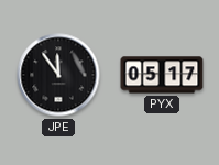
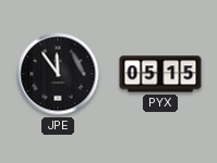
PYX: 05:17 -> 05:15 (160, 74)
